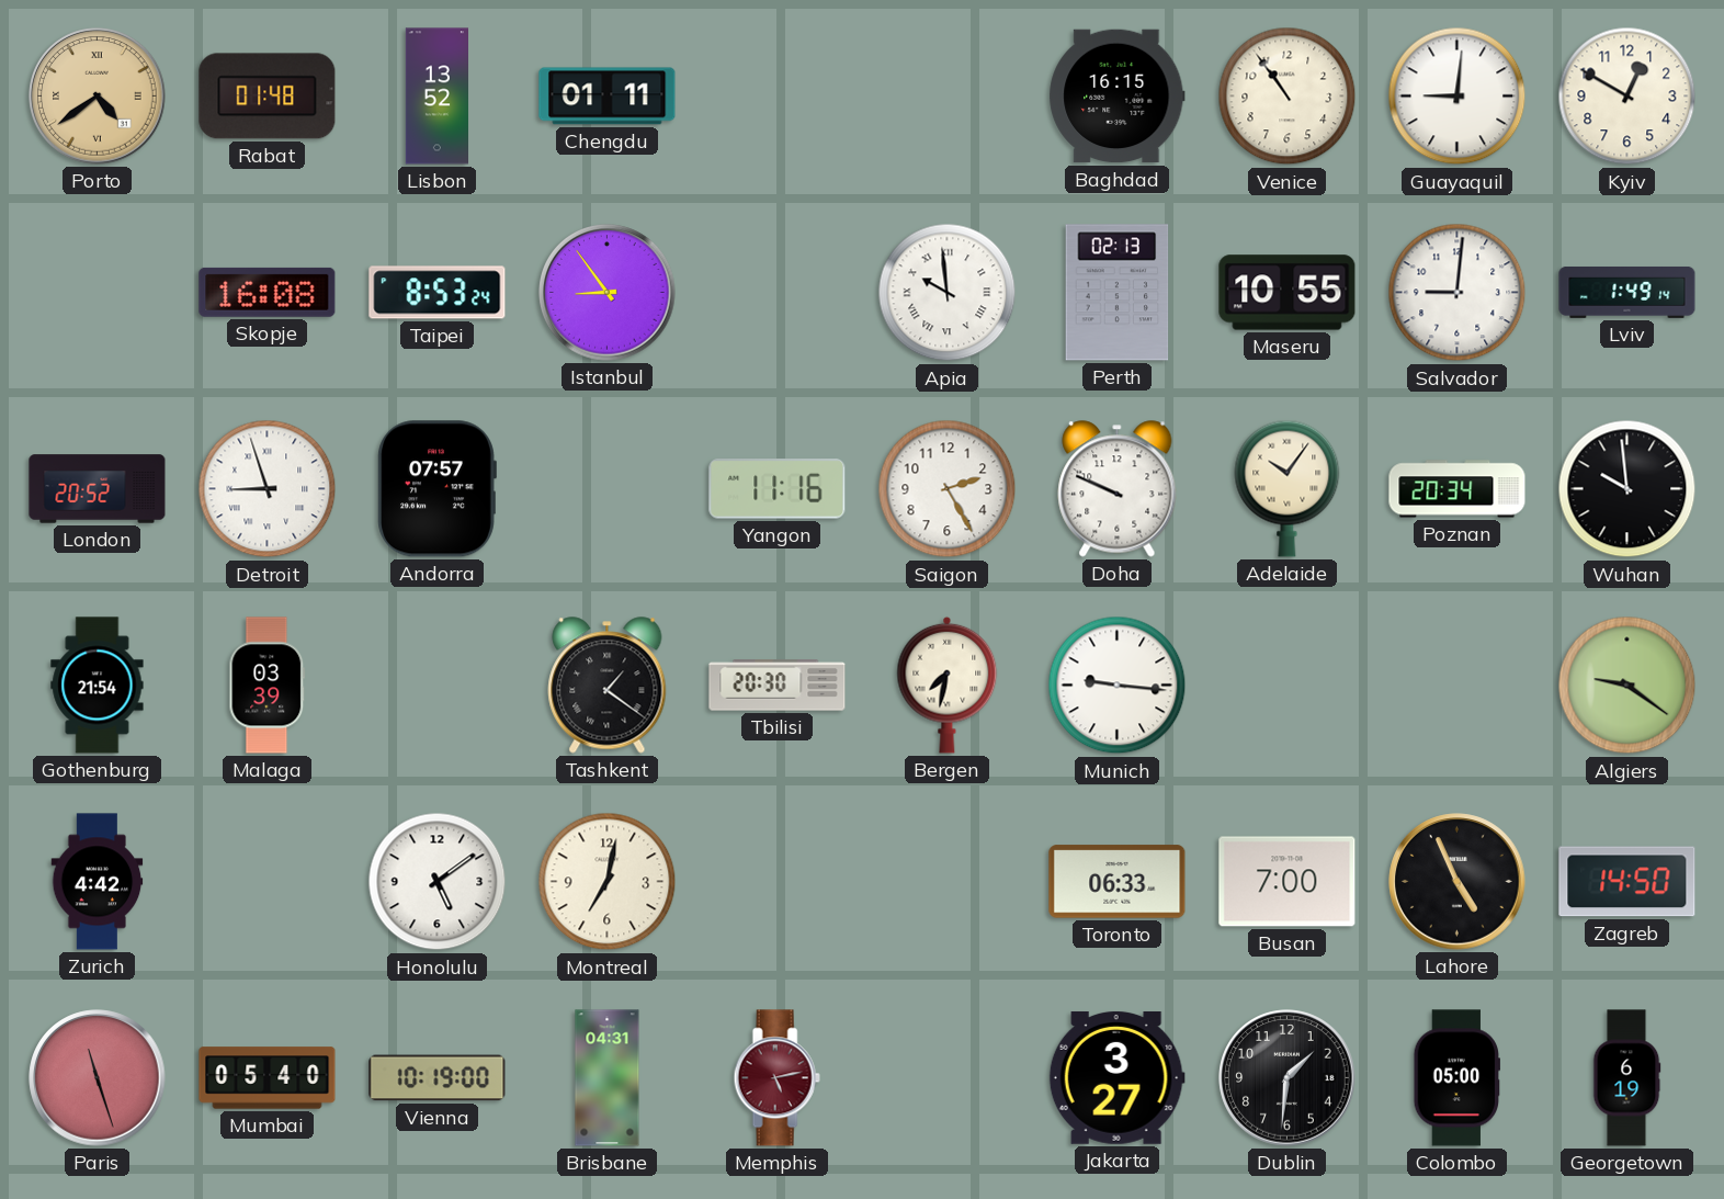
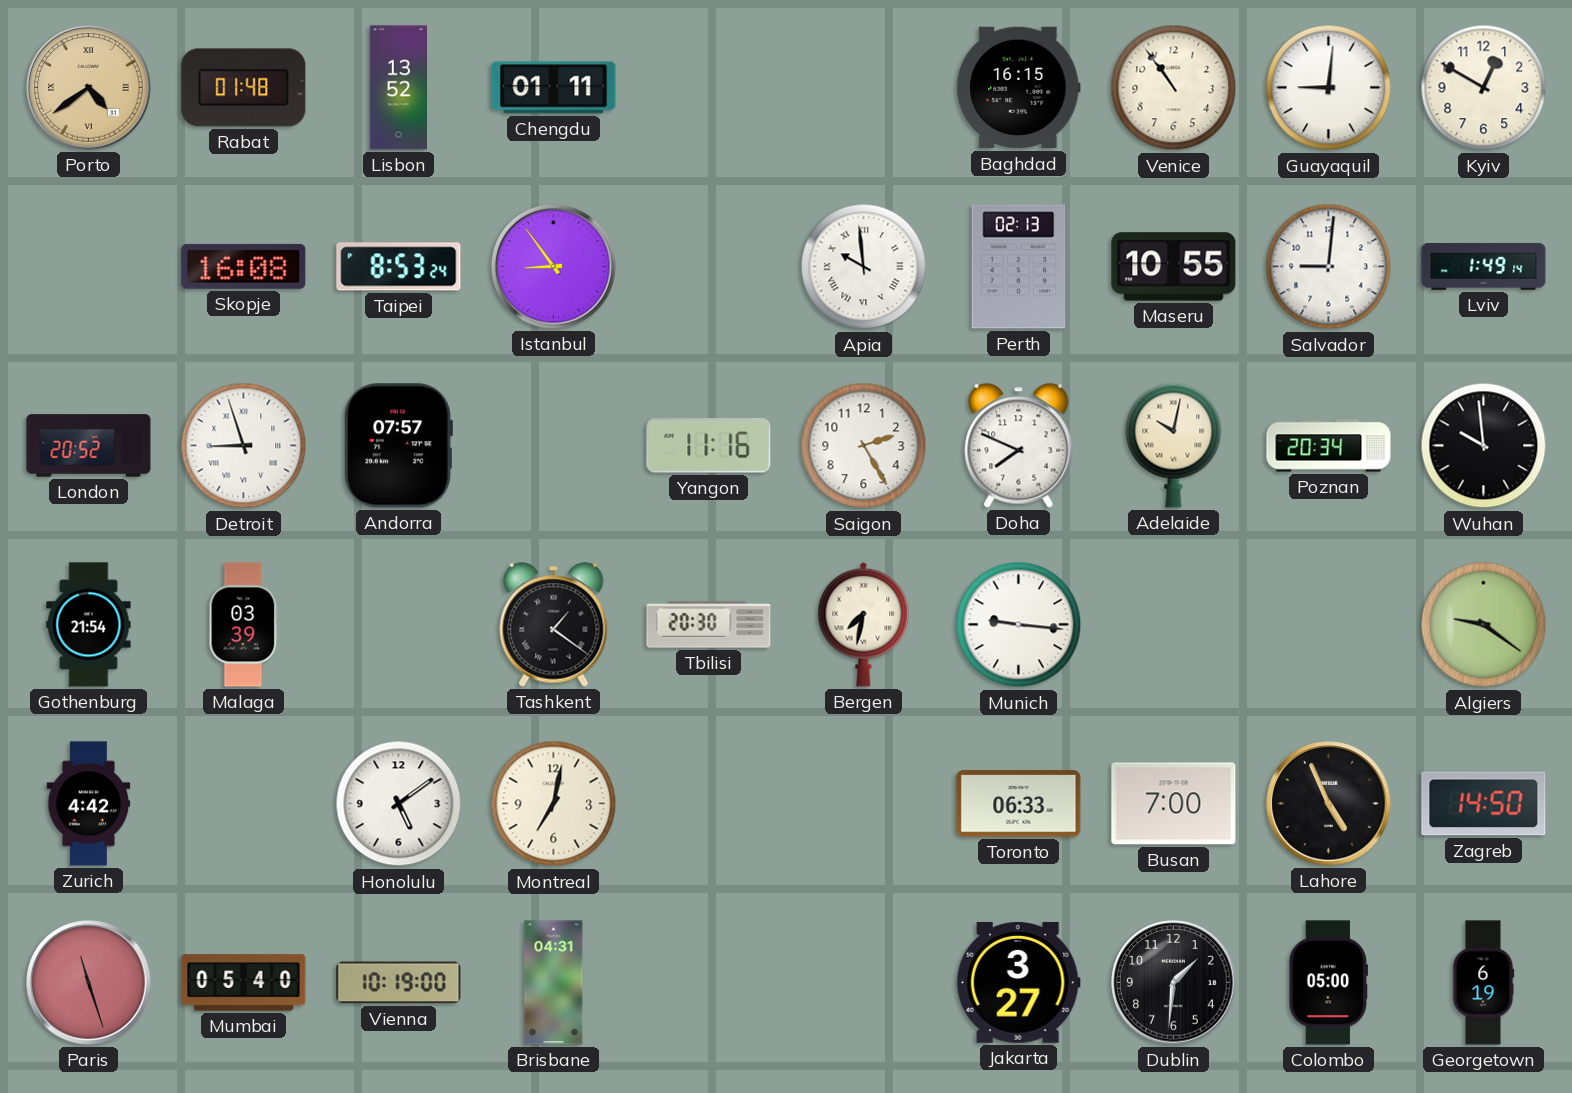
Doha: 9:49 -> 7:49 (1019, 446)
Adelaide: 10:06 -> 10:02 (1174, 445)
Memphis: 5:13 -> none (776, 1078)
